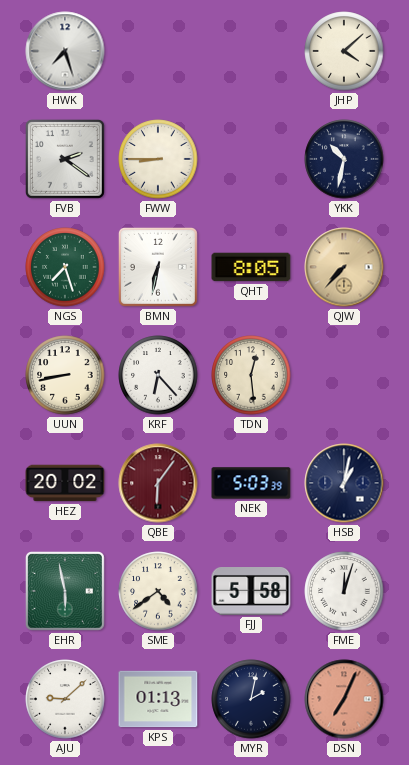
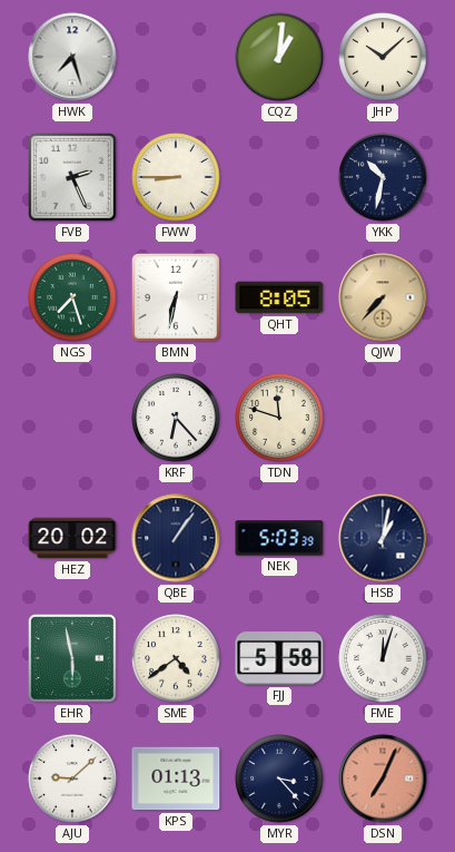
CQZ: none -> 1:01 (279, 57)
JHP: 4:08 -> 10:08 (383, 57)
FVB: 2:21 -> 2:26 (72, 177)
UUN: 8:43 -> none (65, 375)
TDN: 12:29 -> 11:48 (279, 418)
QBE: 6:06 -> 1:06 (176, 538)
QBE dial: burgundy -> navy (176, 538)
MYR: 2:02 -> 3:23 (279, 778)
